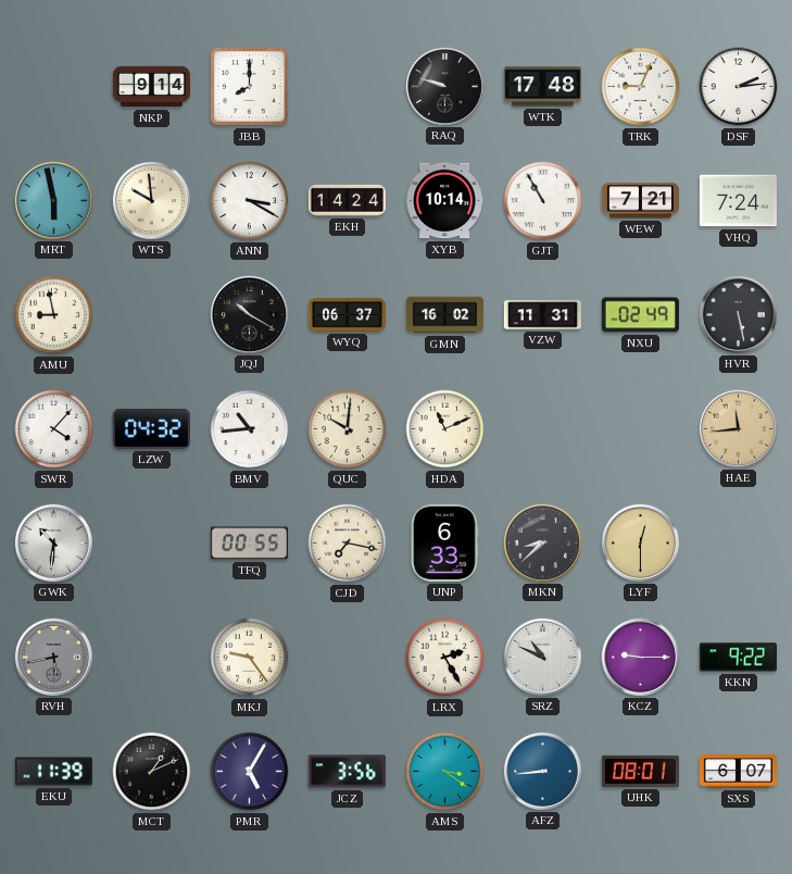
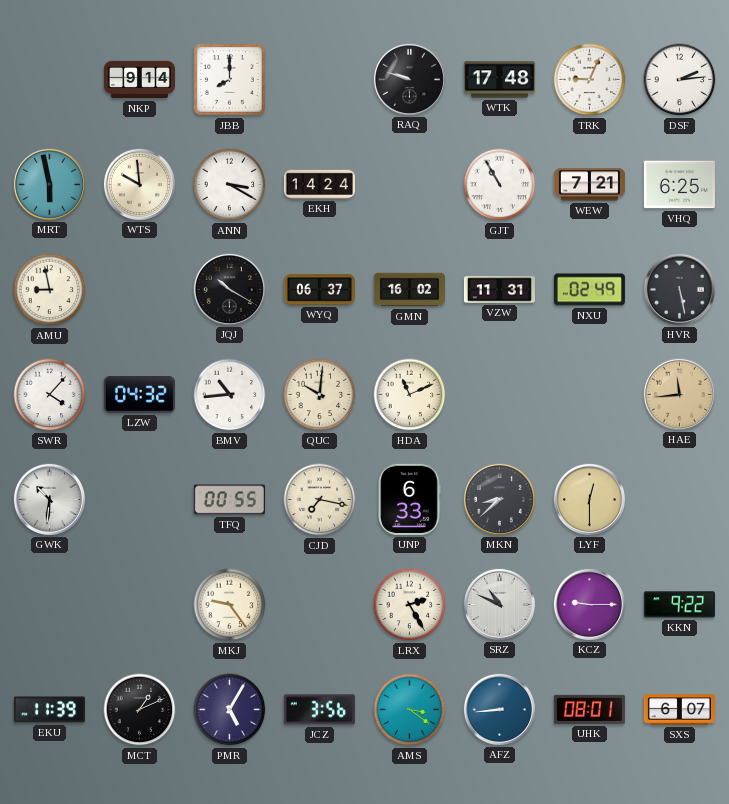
XYB: 10:14 -> none (444, 201)
VHQ: 7:24 -> 6:25 (679, 185)
RVH: 5:43 -> none (53, 657)
